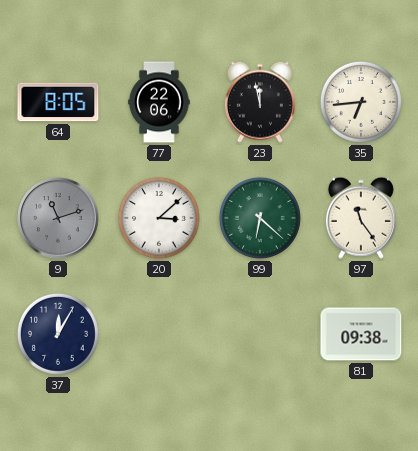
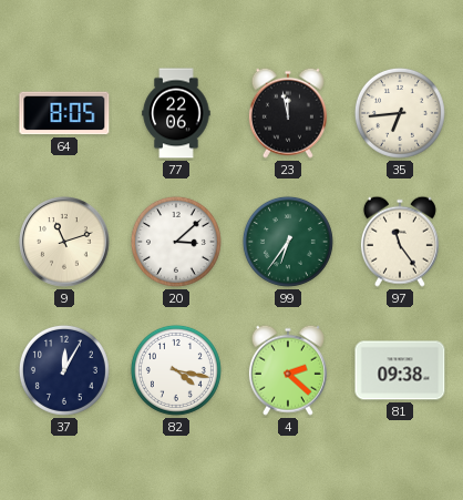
9 dial: grey -> cream (64, 242)
99: 6:22 -> 6:36 (288, 242)
82: none -> 4:17 (176, 370)
4: none -> 2:22 (288, 370)
